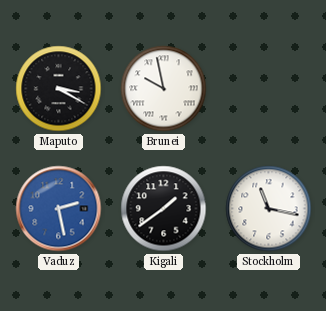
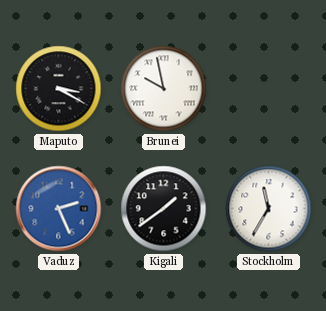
Vaduz: 2:28 -> 2:26 (59, 209)
Stockholm: 11:17 -> 11:35 (269, 209)
